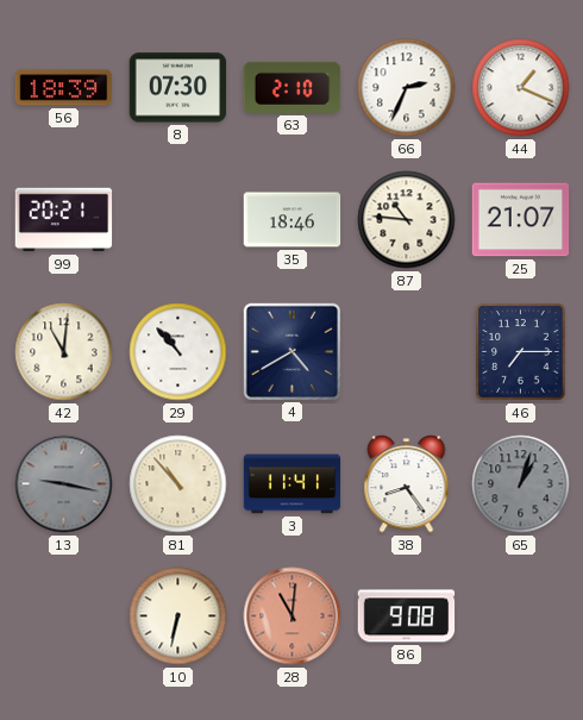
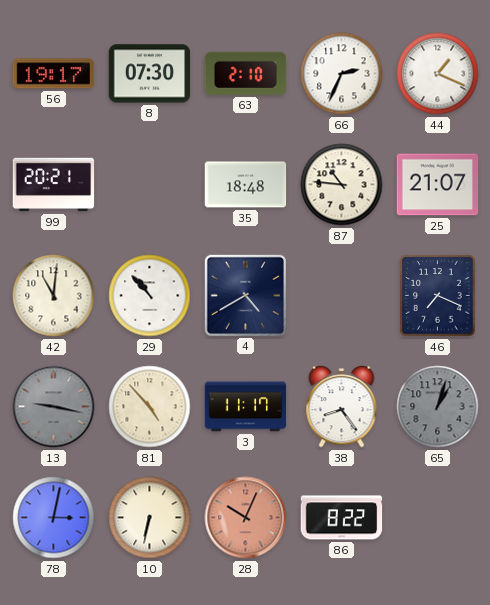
56: 18:39 -> 19:17 (54, 74)
35: 18:46 -> 18:48 (246, 185)
46: 7:15 -> 7:19 (438, 296)
81: 10:53 -> 4:53 (150, 407)
3: 11:41 -> 11:17 (246, 407)
78: none -> 3:02 (54, 518)
28: 11:01 -> 10:04 (246, 518)
86: 9:08 -> 8:22 (342, 518)
